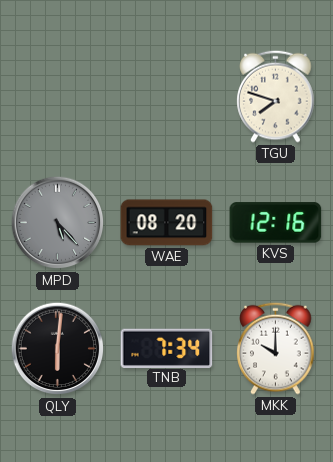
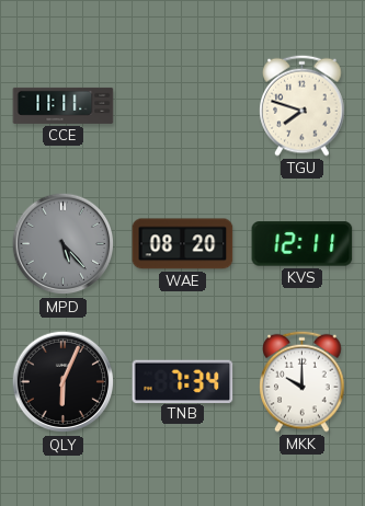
CCE: none -> 11:11 (64, 105)
KVS: 12:16 -> 12:11 (303, 244)
QLY: 6:01 -> 6:04 (64, 382)
